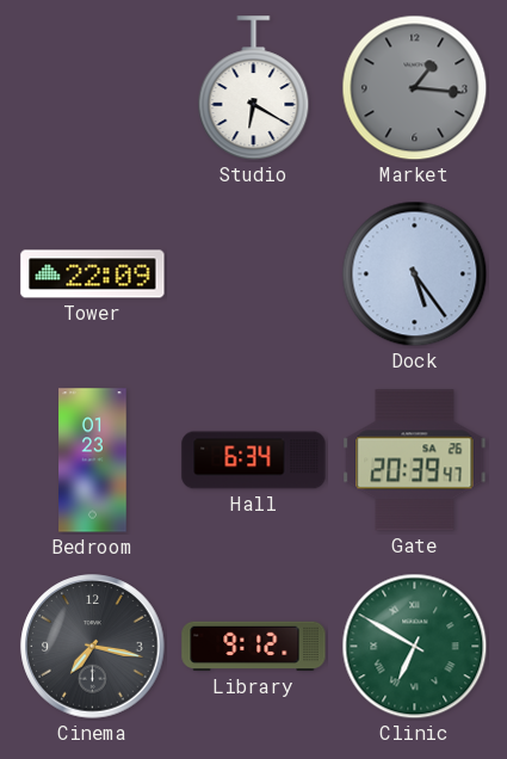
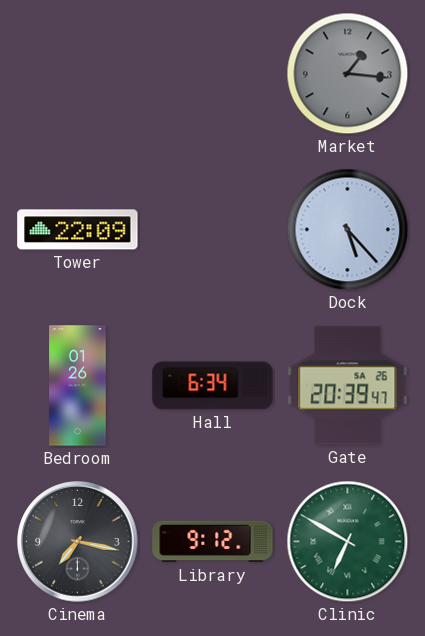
Studio: 6:20 -> none (254, 88)
Dock: 5:24 -> 5:23 (348, 230)
Bedroom: 01:23 -> 01:26 (78, 386)
